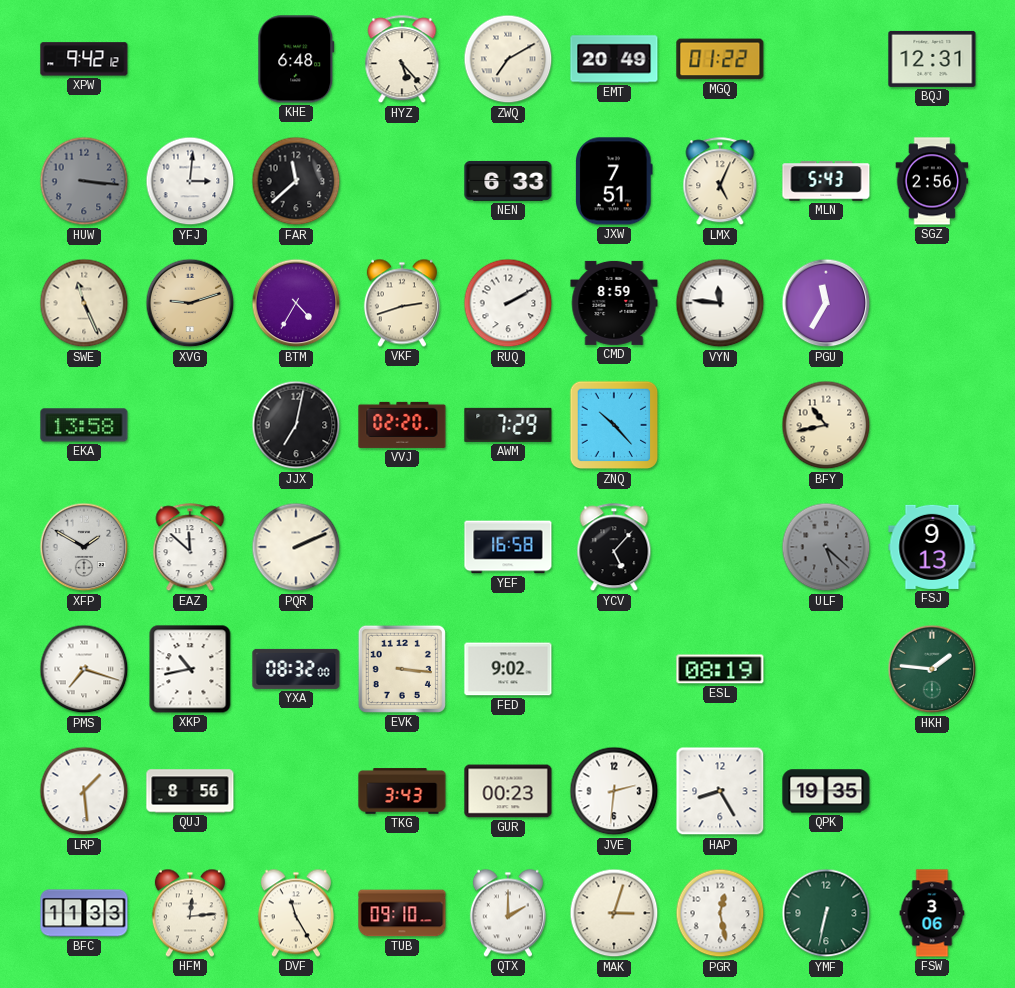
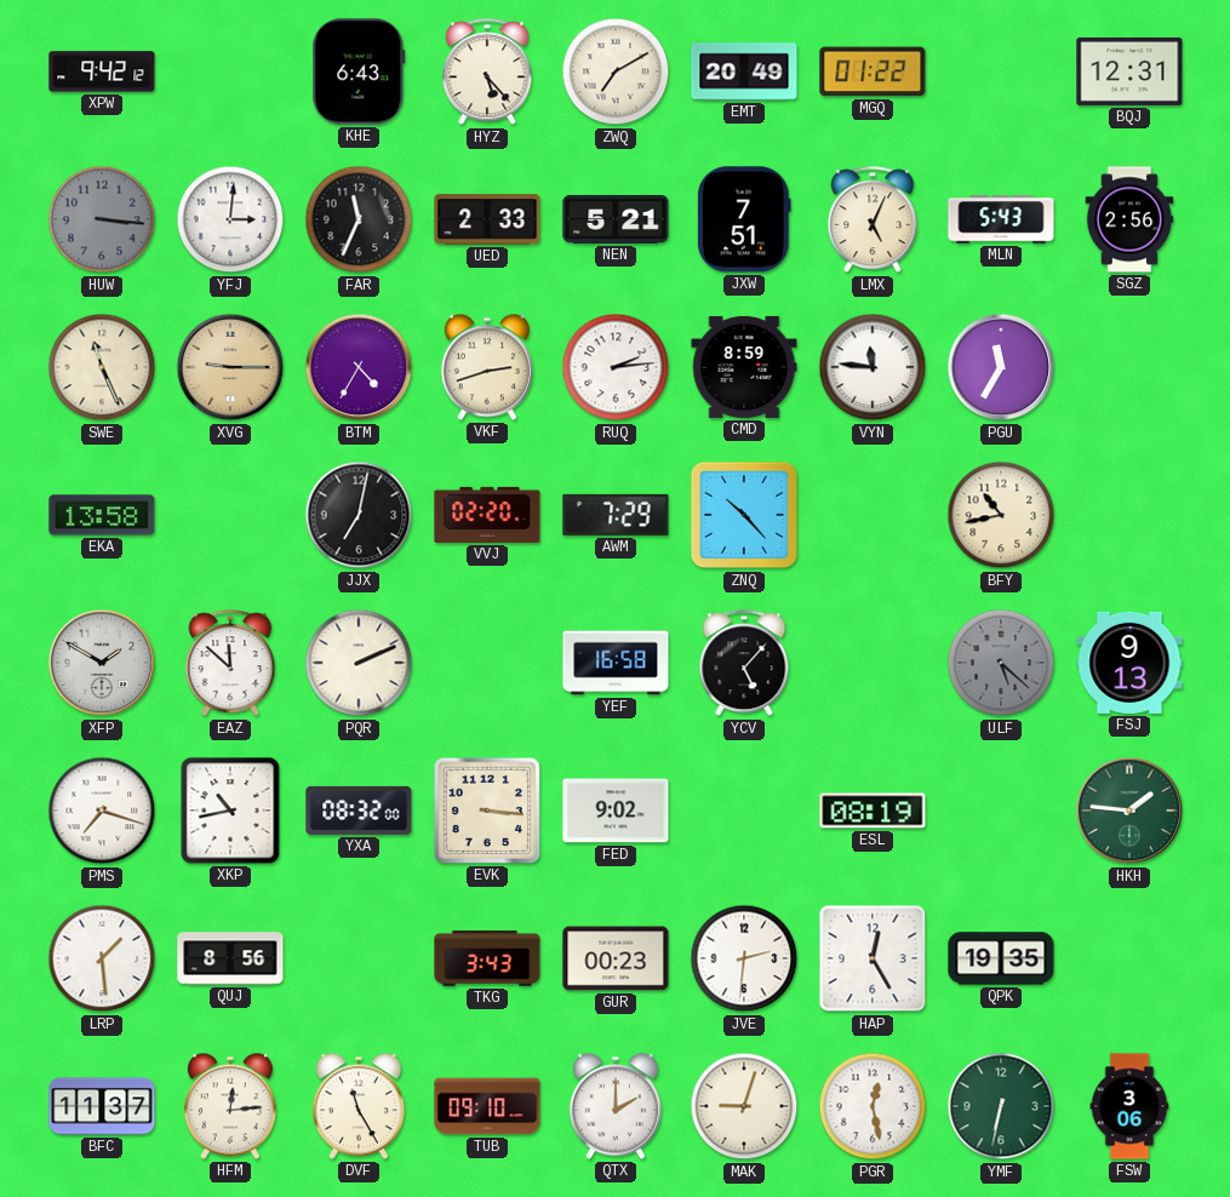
KHE: 6:48 -> 6:43 (359, 71)
FAR: 11:38 -> 11:34 (359, 219)
UED: none -> 2:33 (487, 219)
NEN: 6:33 -> 5:21 (616, 219)
XVG: 9:12 -> 9:15 (230, 367)
RUQ: 2:10 -> 2:14 (616, 367)
HAP: 8:25 -> 12:25 (873, 958)
BFC: 11:33 -> 11:37 (102, 1106)
MAK: 3:03 -> 9:03 (744, 1106)
